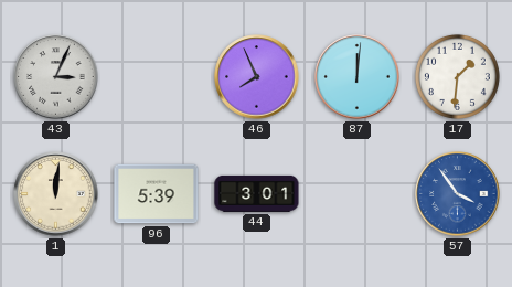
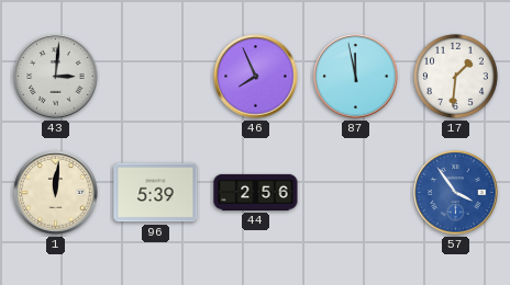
43: 3:04 -> 3:01 (56, 77)
87: 12:01 -> 11:58 (356, 77)
44: 3:01 -> 2:56 (256, 192)
